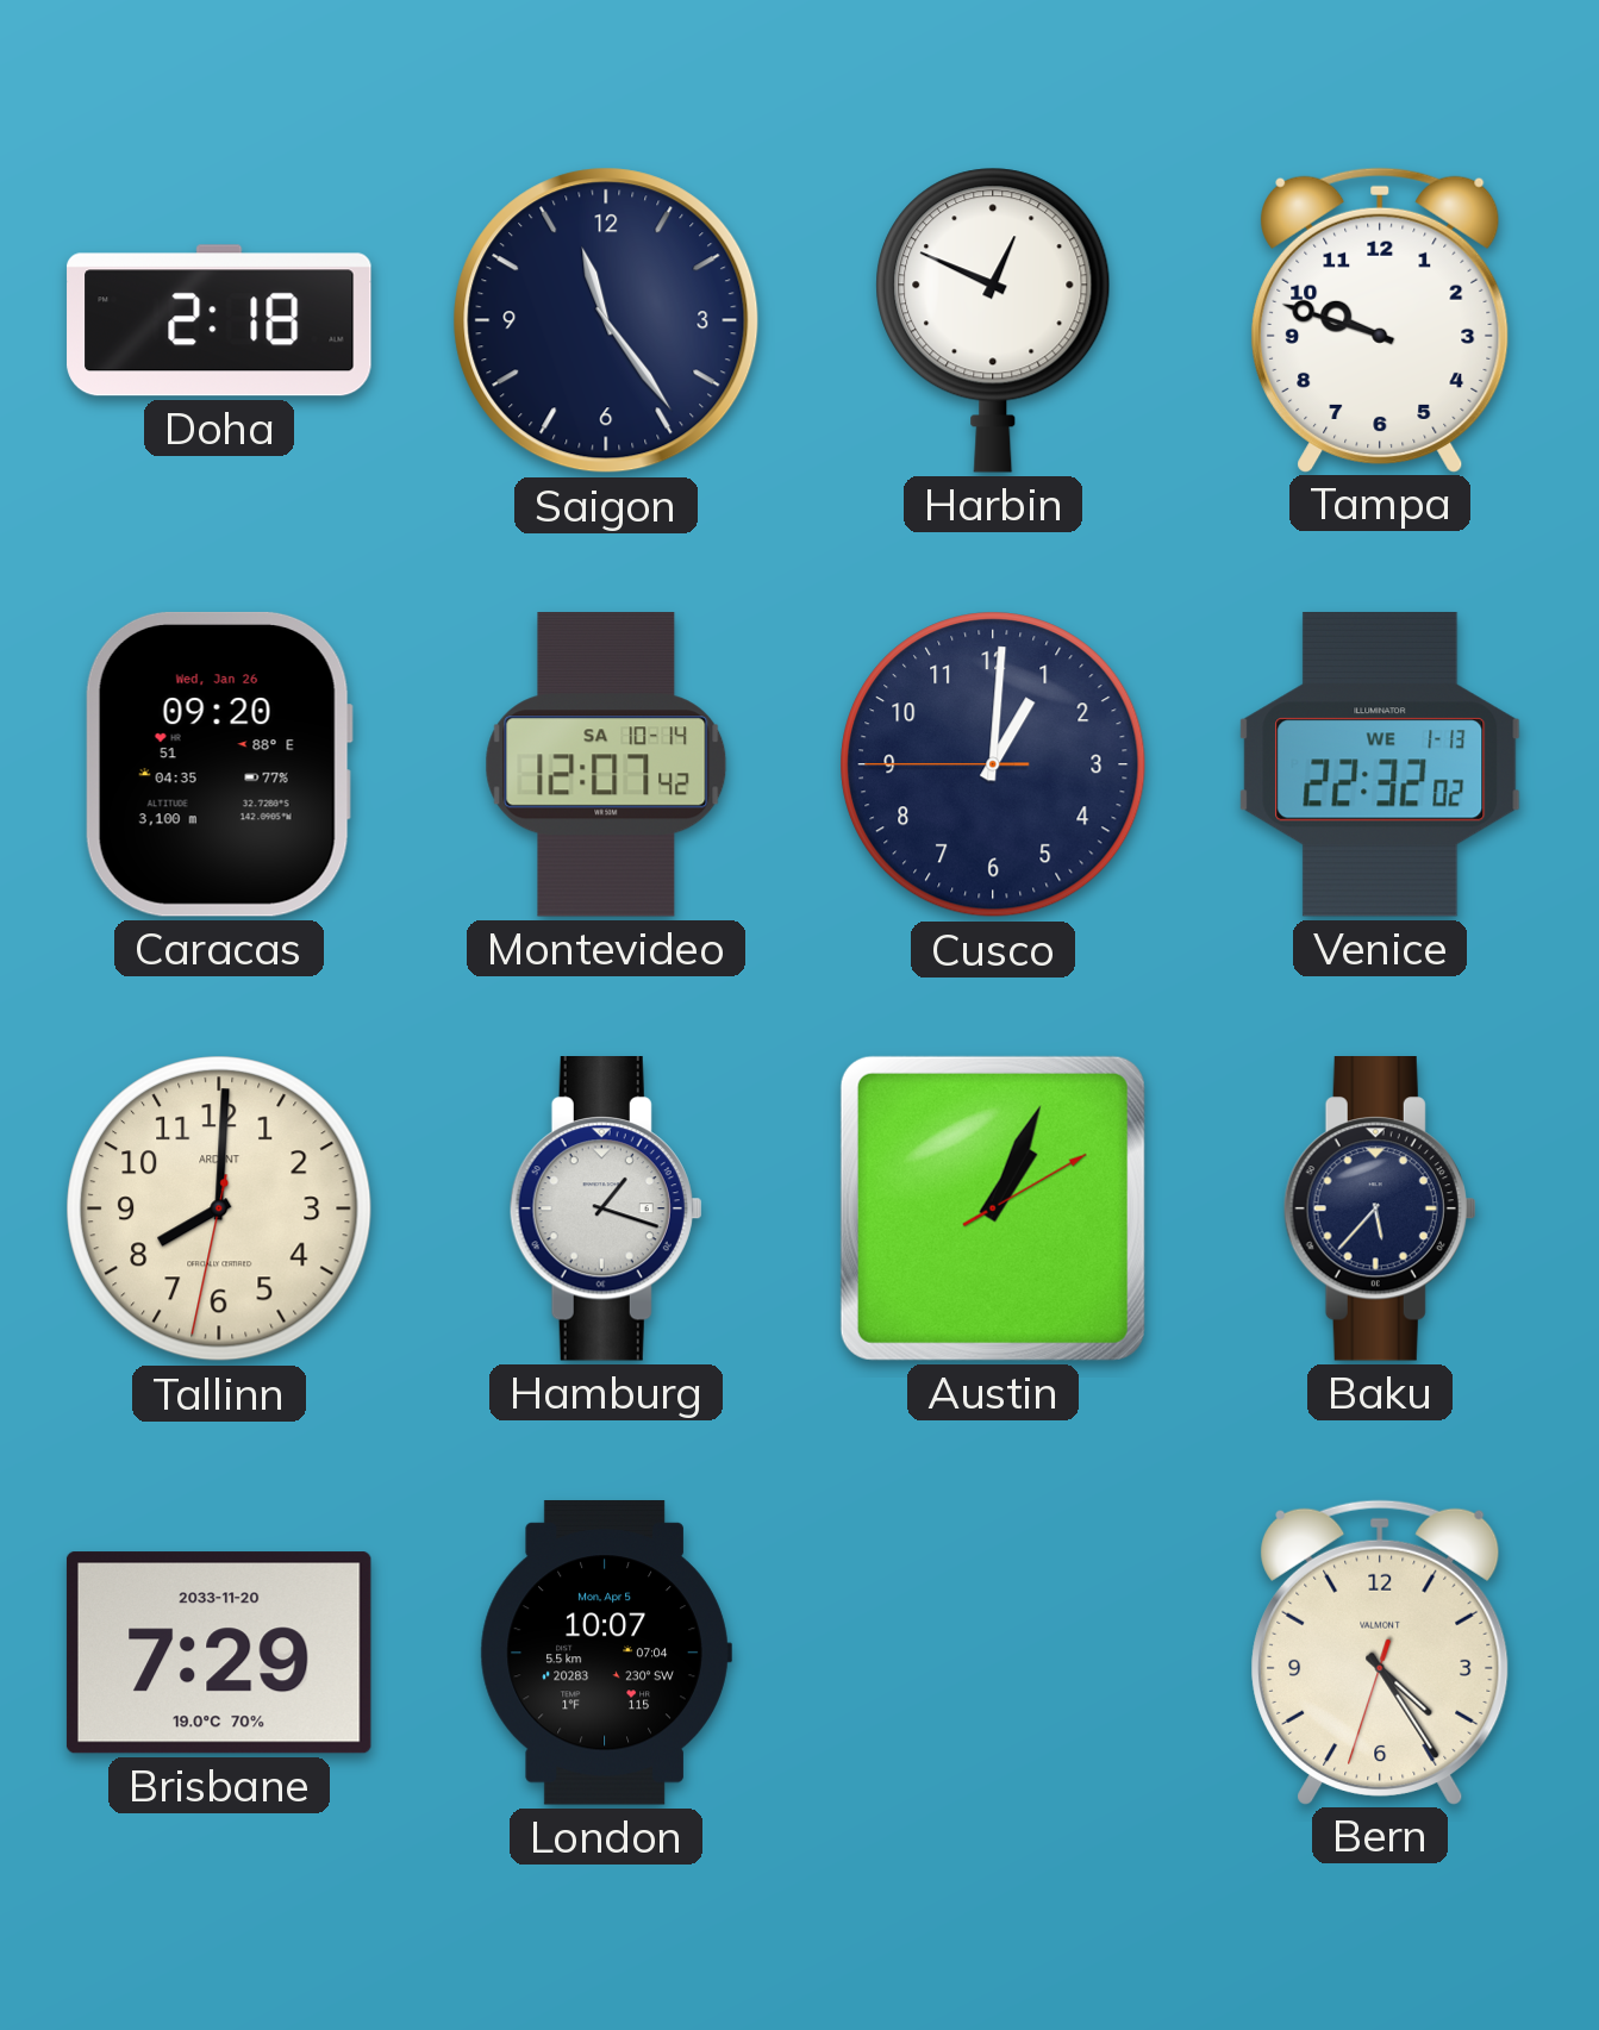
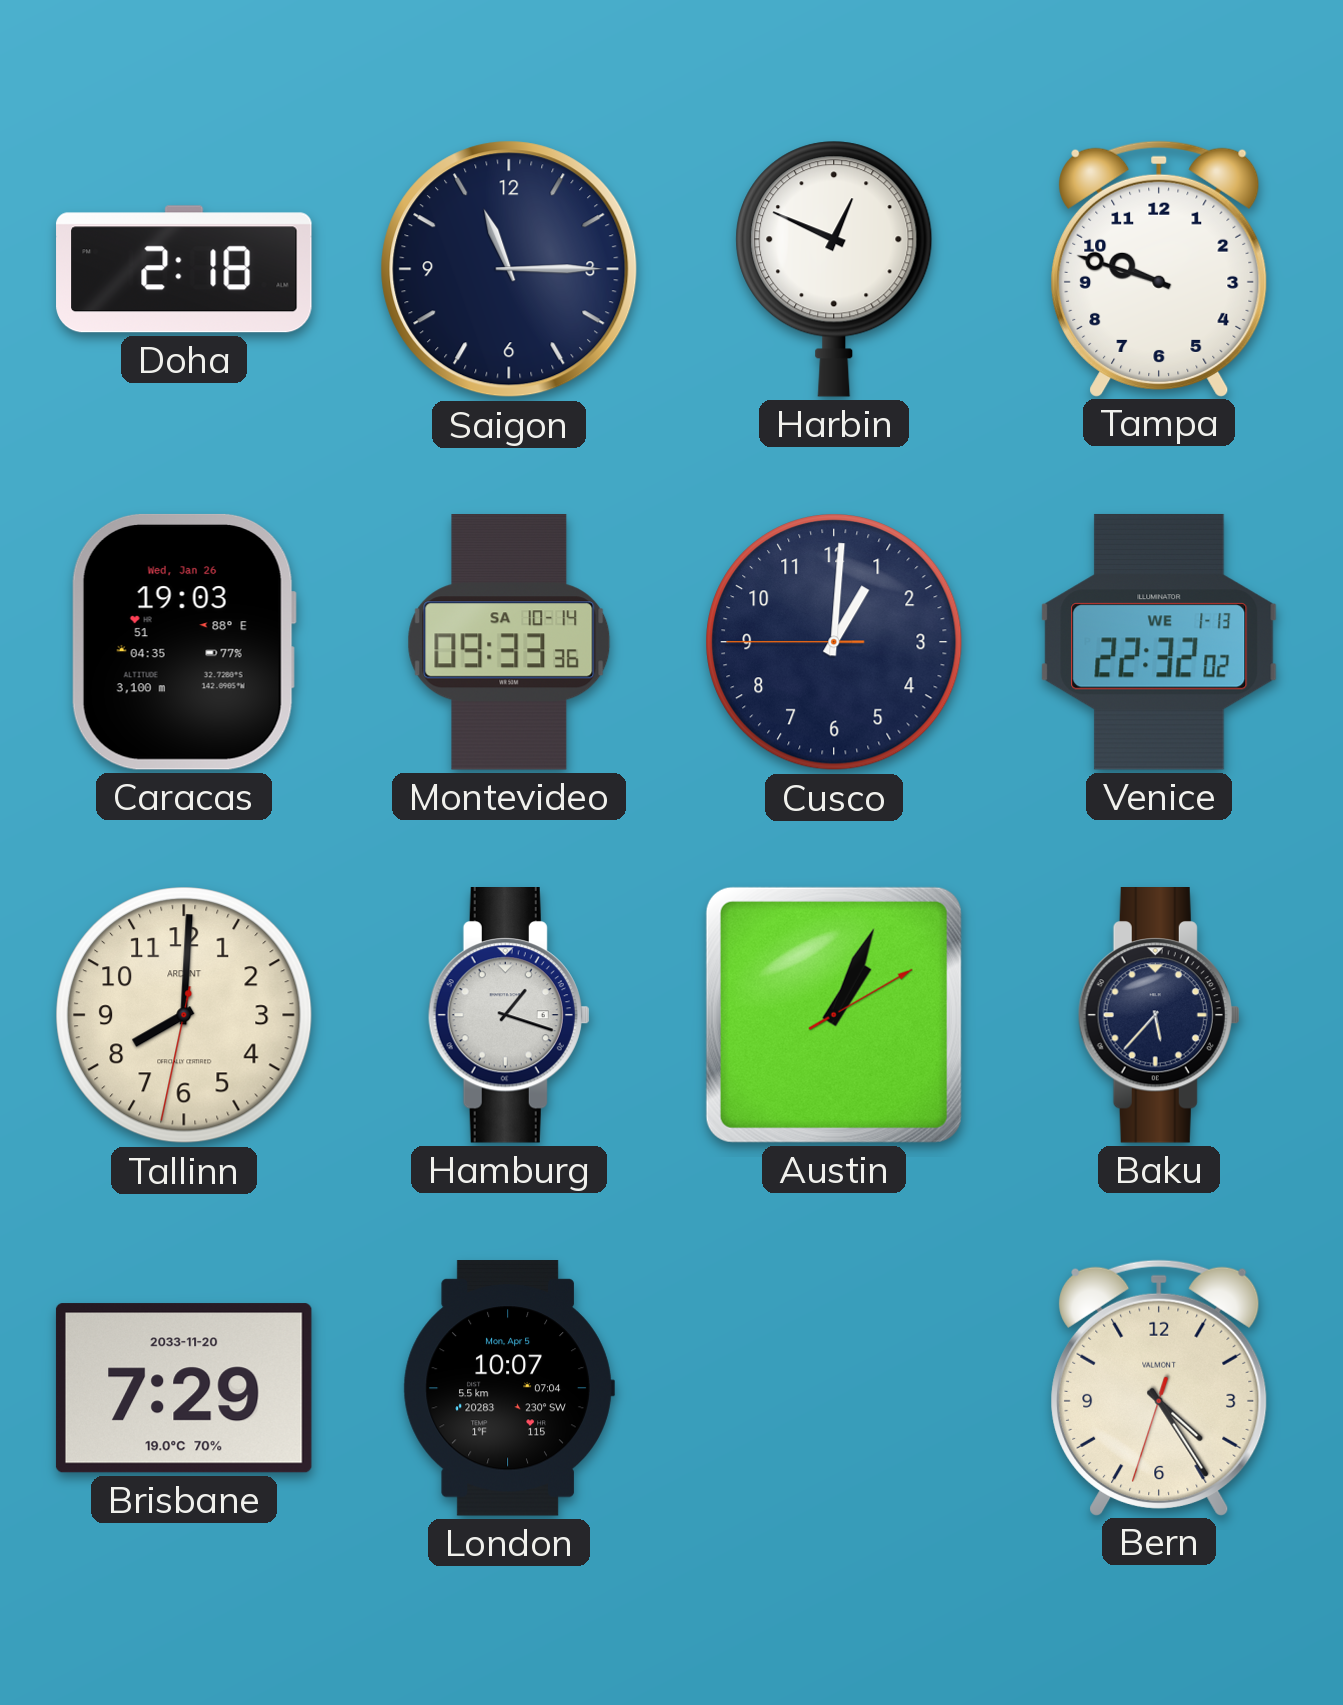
Saigon: 11:24 -> 11:15 (509, 269)
Caracas: 09:20 -> 19:03 (184, 642)
Montevideo: 12:07 -> 09:33 (509, 643)
